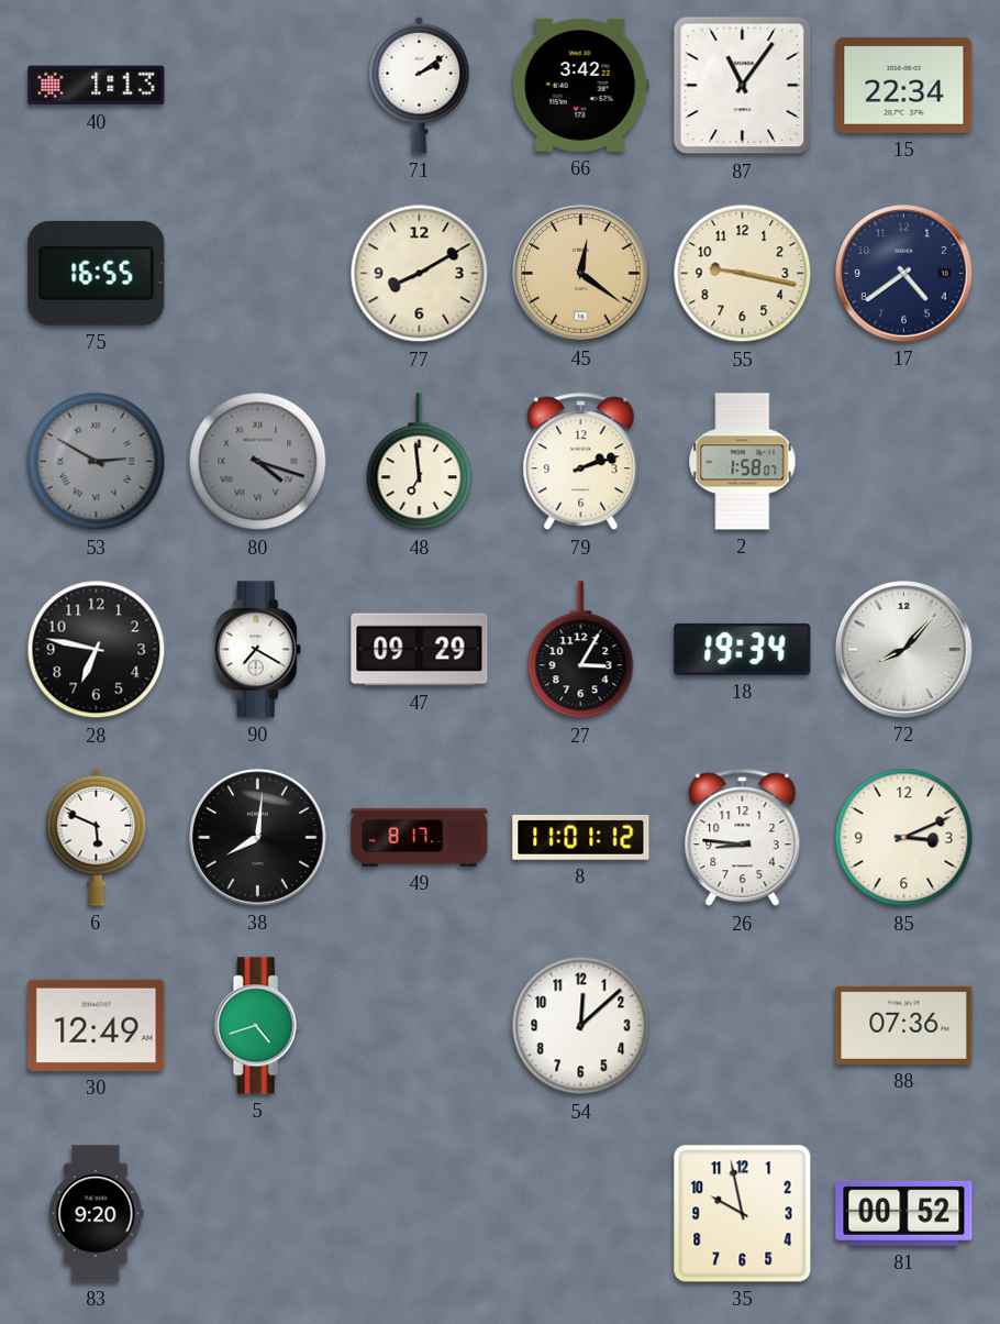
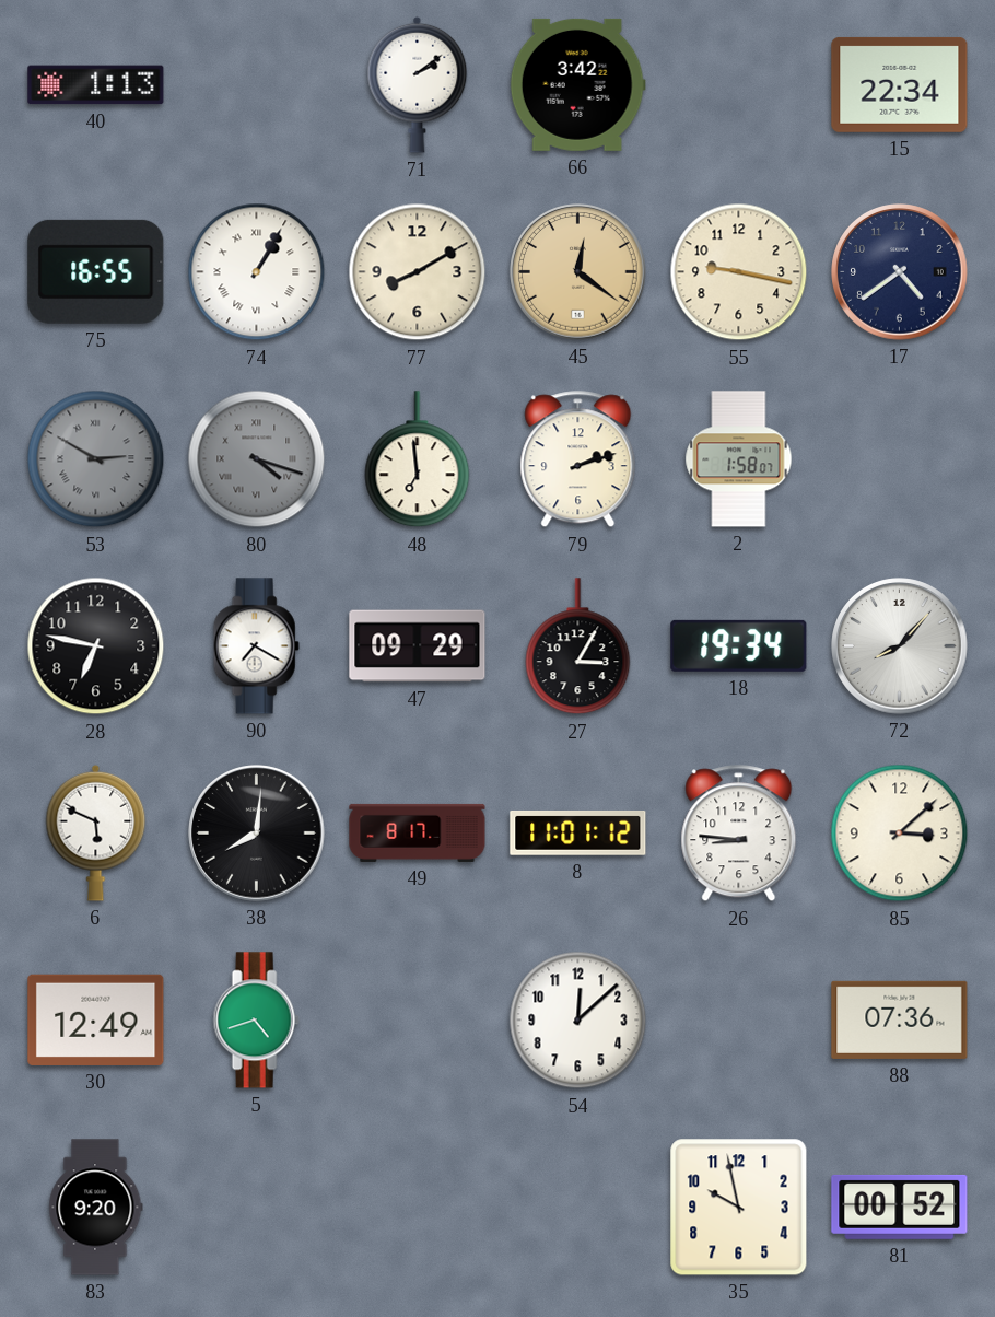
87: 11:06 -> none (743, 86)
74: none -> 1:05 (257, 272)
85: 3:11 -> 3:08 (900, 834)
